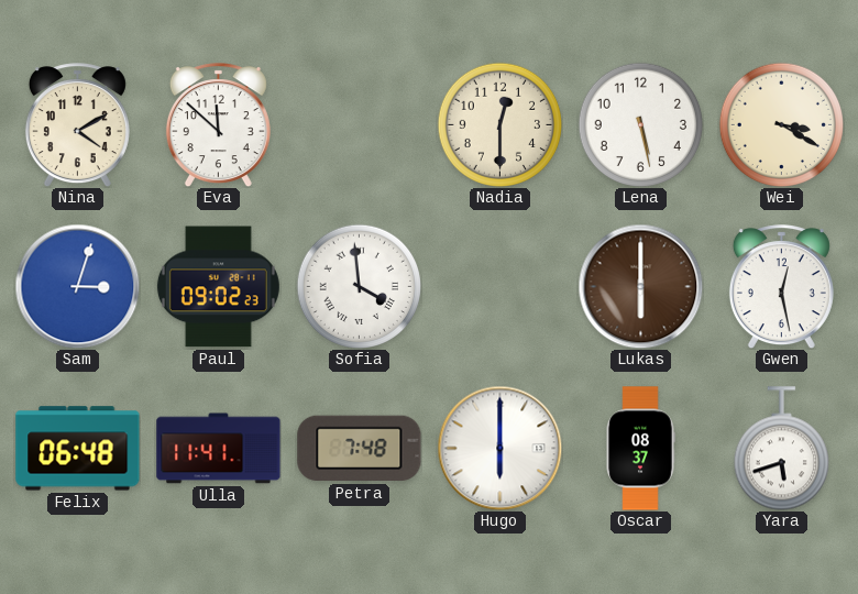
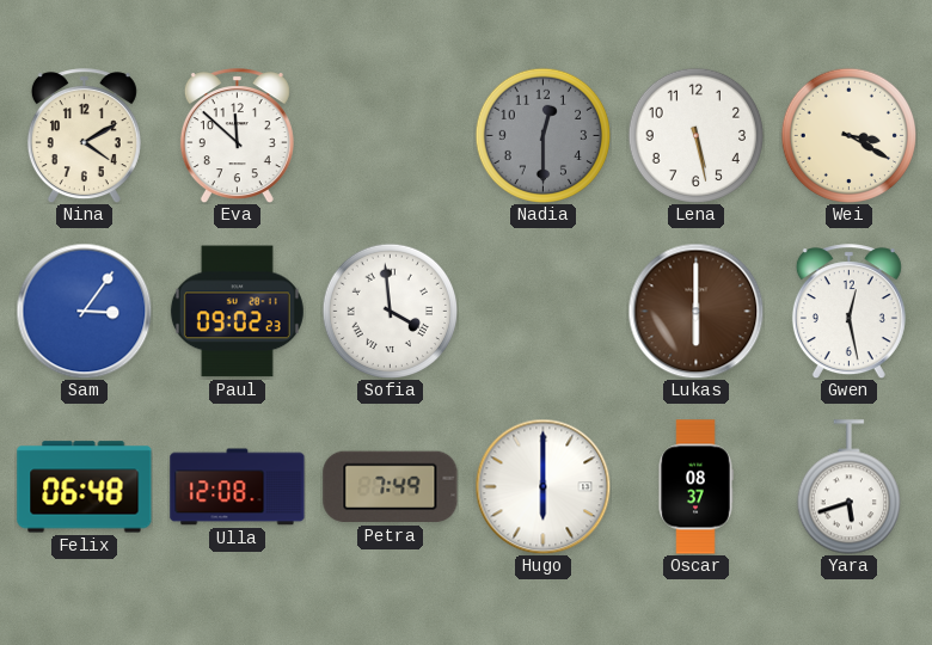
Nadia dial: cream -> grey (542, 135)
Sam: 3:03 -> 3:06 (84, 311)
Ulla: 11:41 -> 12:08 (238, 487)
Petra: 7:48 -> 7:49 (391, 487)
